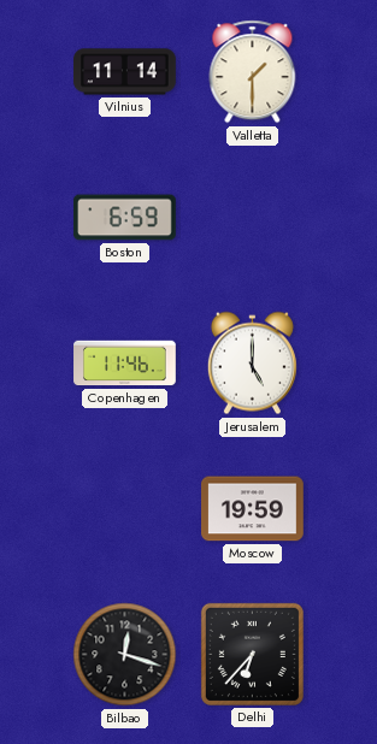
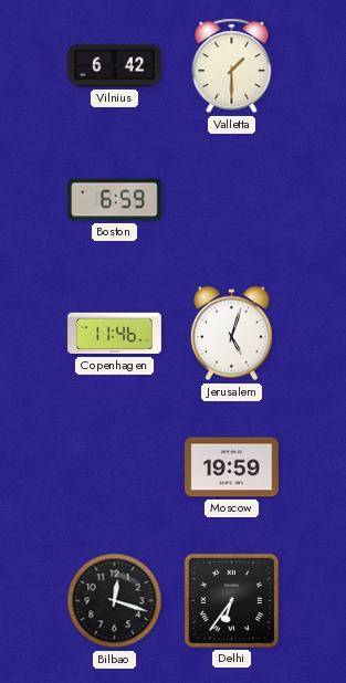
Vilnius: 11:14 -> 6:42 (115, 66)
Jerusalem: 5:00 -> 5:03 (231, 334)
Delhi: 6:37 -> 6:36 (231, 600)
